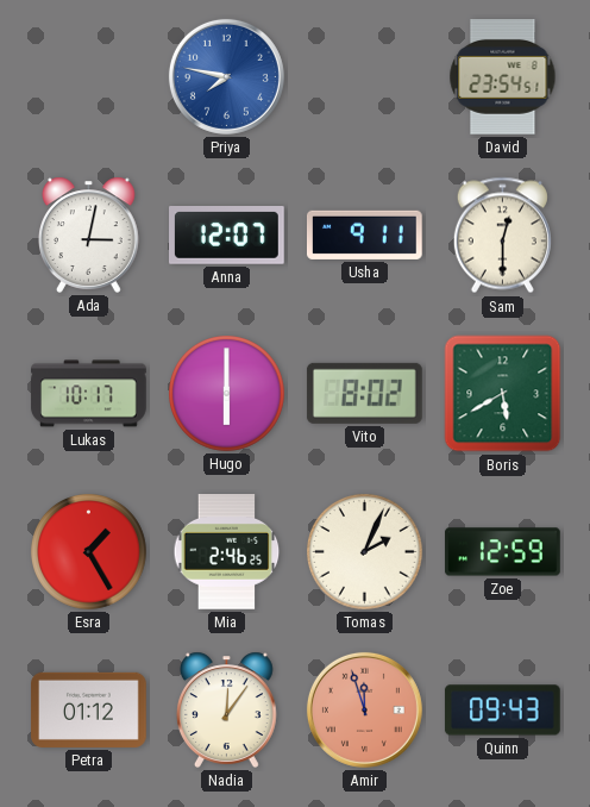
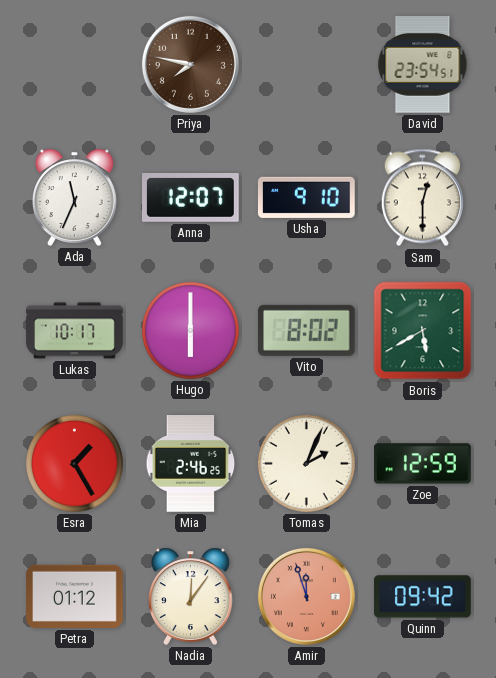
Priya dial: blue -> brown (190, 64)
Ada: 3:02 -> 11:34 (74, 197)
Usha: 9:11 -> 9:10 (306, 197)
Quinn: 09:43 -> 09:42 (423, 597)
